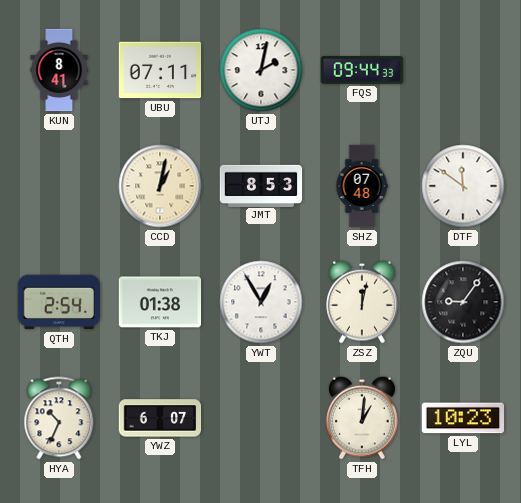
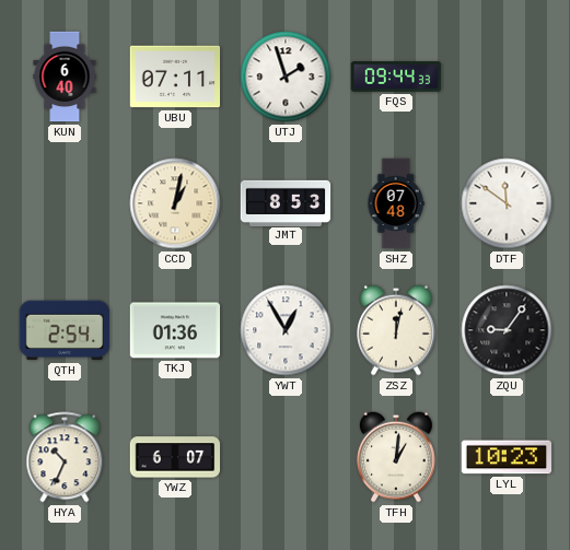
KUN: 8:41 -> 6:40 (65, 77)
UTJ: 2:02 -> 1:57 (286, 77)
TKJ: 01:38 -> 01:36 (175, 330)
